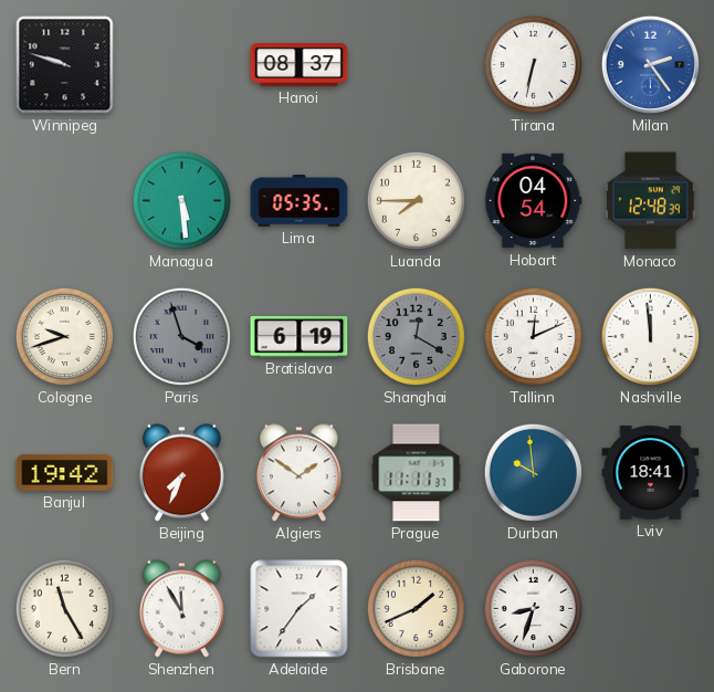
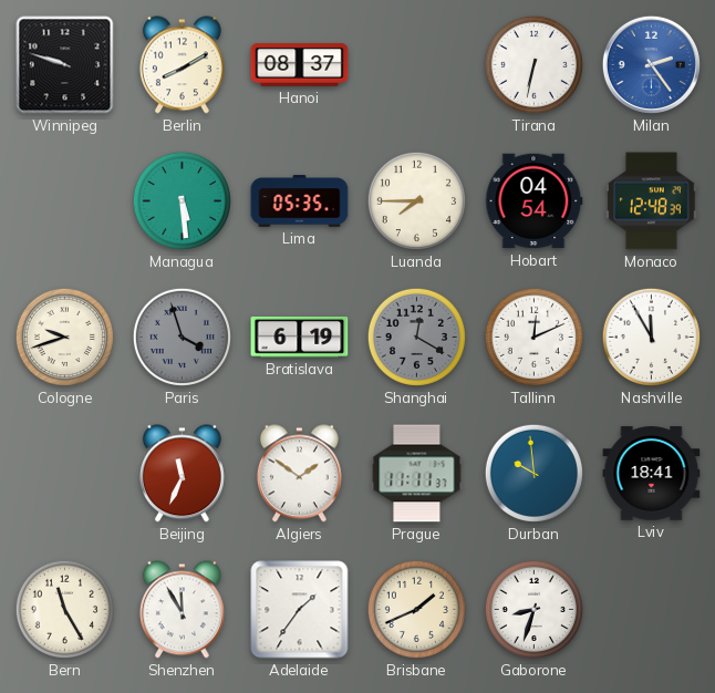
Berlin: none -> 8:10 (182, 65)
Nashville: 11:59 -> 11:55 (651, 337)
Banjul: 19:42 -> none (65, 472)
Beijing: 7:34 -> 11:34 (182, 474)
